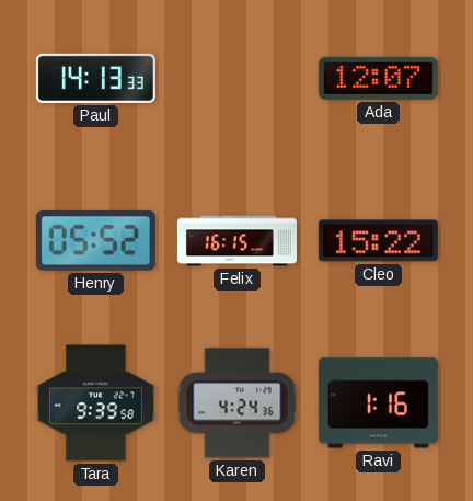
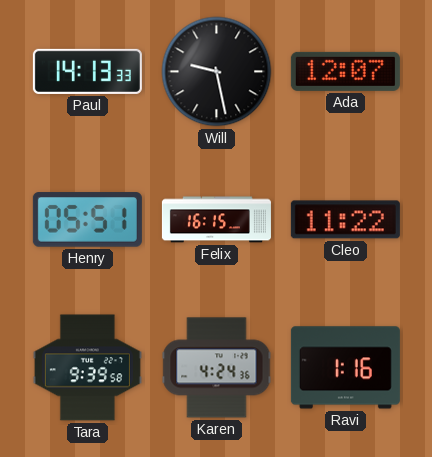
Will: none -> 9:28 (217, 72)
Henry: 05:52 -> 05:51 (87, 220)
Cleo: 15:22 -> 11:22 (345, 220)
